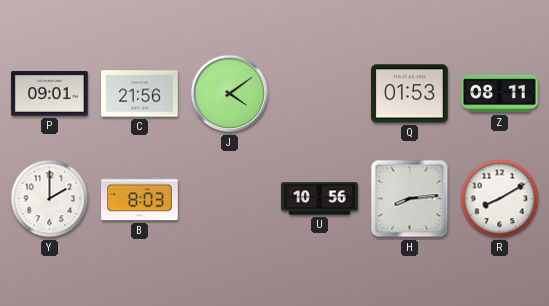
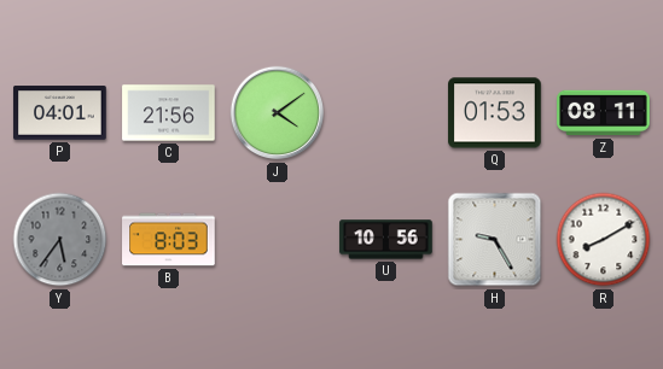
P: 09:01 -> 04:01 (60, 113)
Y: 2:00 -> 5:36 (60, 240)
Y dial: white -> grey (60, 240)
H: 8:14 -> 9:25 (495, 240)
